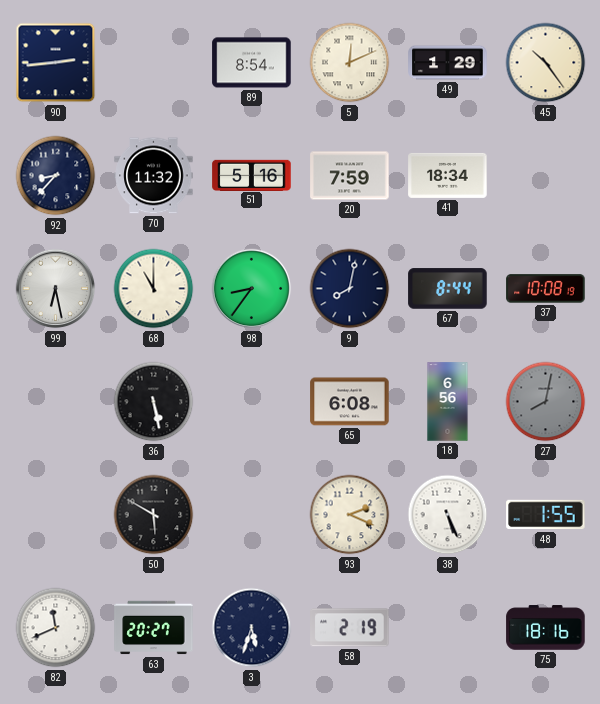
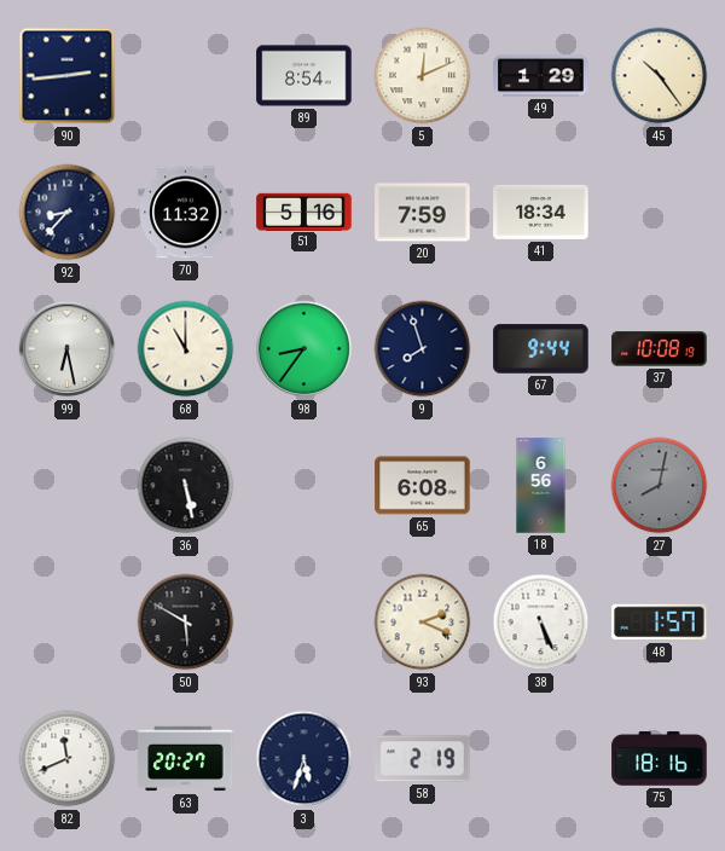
9: 8:02 -> 7:57 (423, 349)
67: 8:44 -> 9:44 (541, 349)
48: 1:55 -> 1:57 (660, 623)
